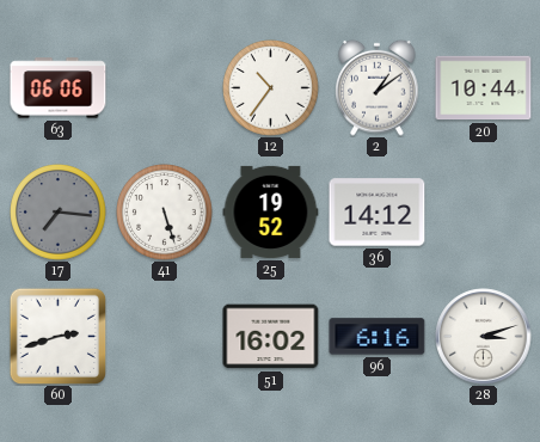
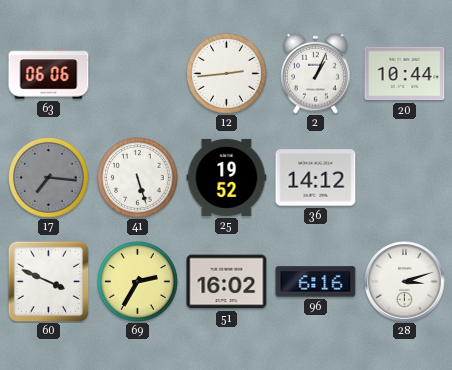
12: 10:36 -> 2:44 (227, 74)
2: 1:09 -> 1:04 (316, 73)
60: 2:42 -> 3:49 (48, 281)
69: none -> 2:35 (138, 282)
